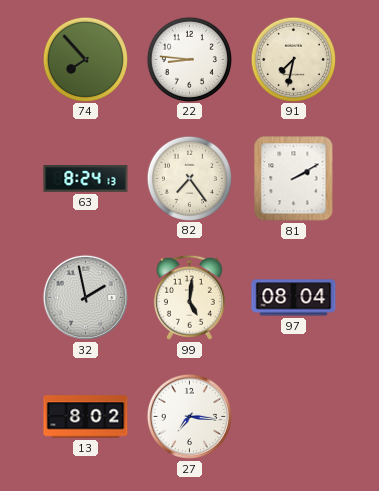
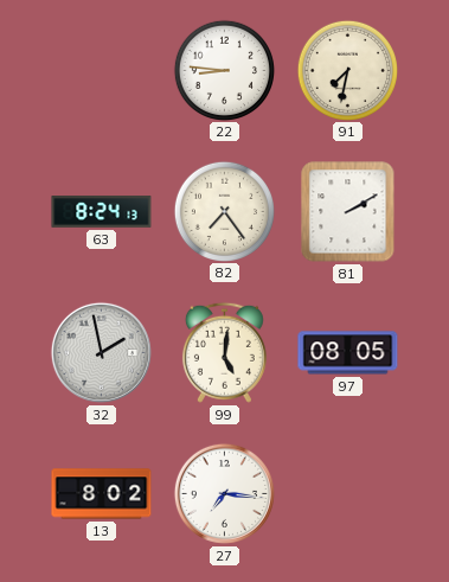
74: 7:53 -> none (85, 59)
97: 08:04 -> 08:05 (348, 353)
